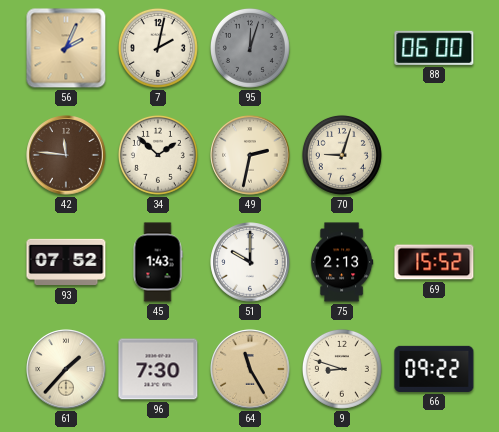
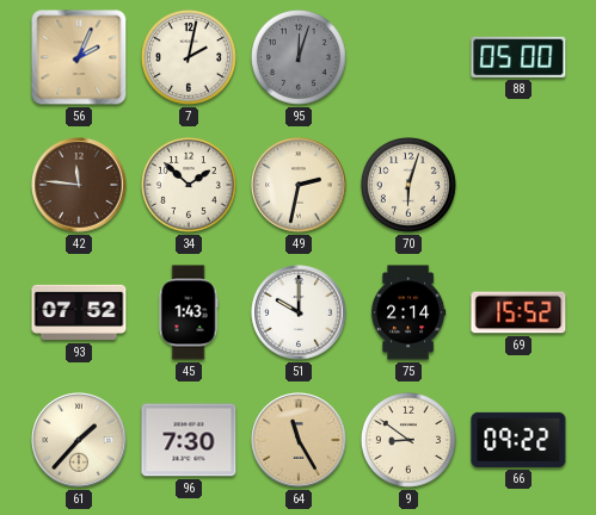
88: 06:00 -> 05:00 (518, 57)
70: 9:03 -> 6:03 (408, 185)
75: 2:13 -> 2:14 (408, 312)
9: 8:48 -> 8:51 (408, 440)
